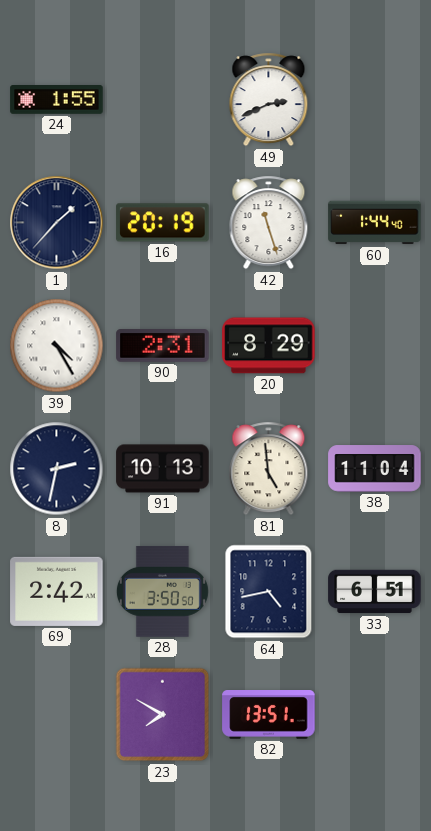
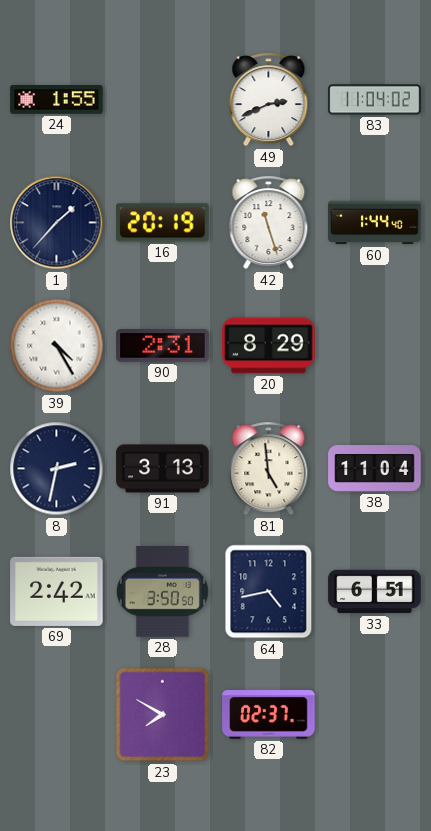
83: none -> 11:04 (375, 100)
91: 10:13 -> 3:13 (163, 469)
82: 13:51 -> 02:37 (269, 715)
